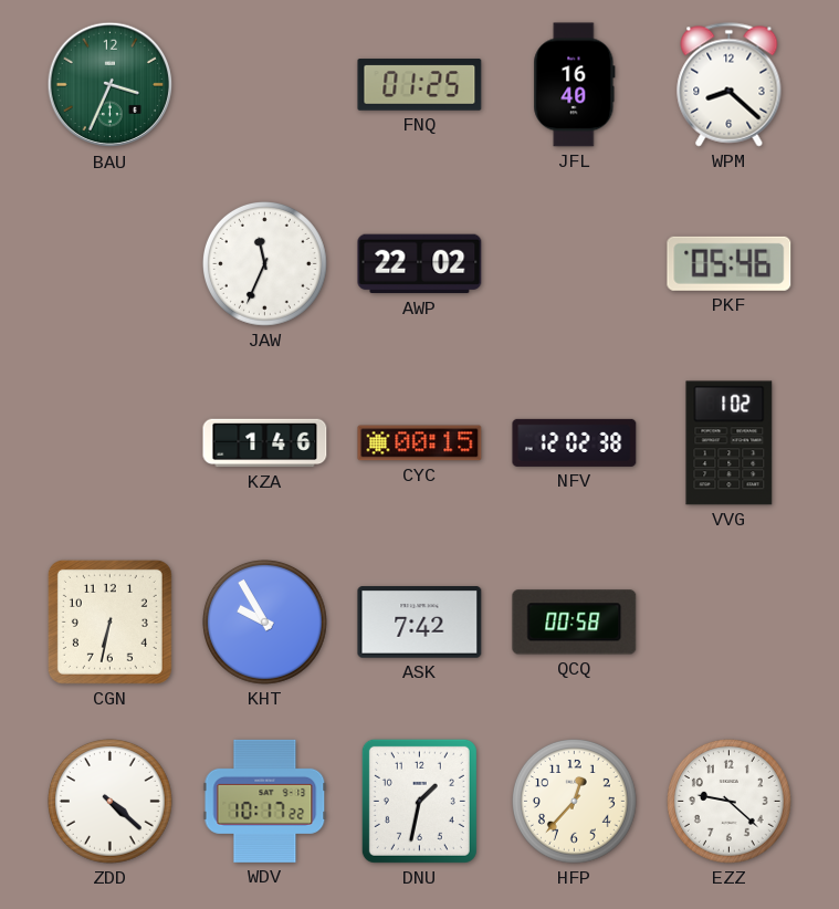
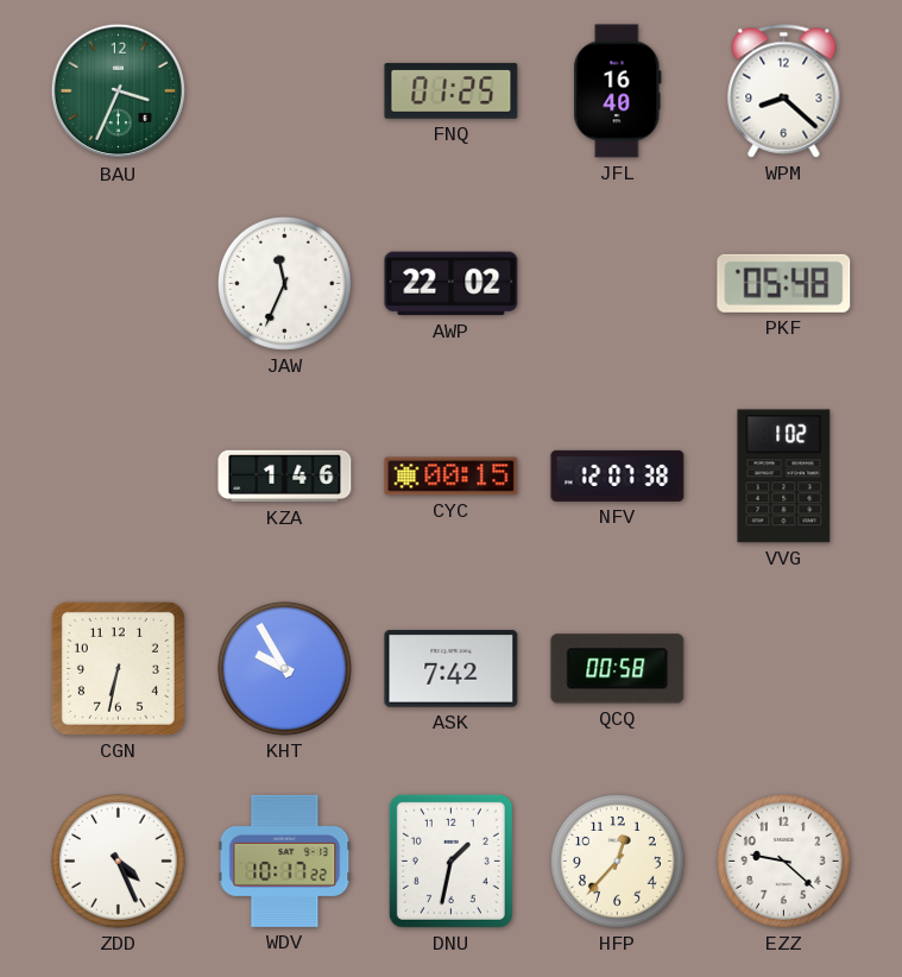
PKF: 05:46 -> 05:48 (784, 283)
NFV: 12:02 -> 12:07 (618, 475)
ZDD: 4:22 -> 4:26 (119, 862)
